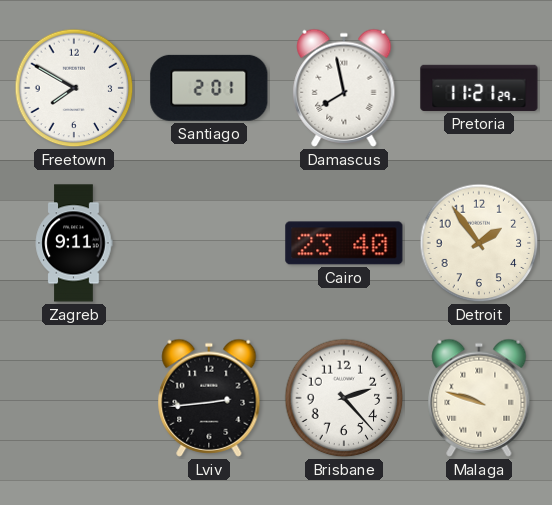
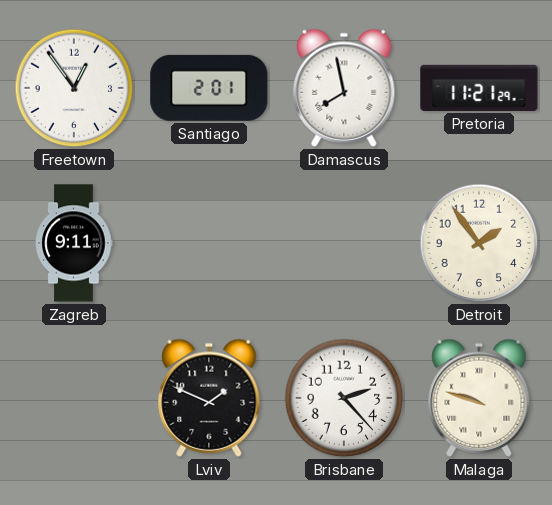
Freetown: 7:50 -> 12:54 (74, 88)
Cairo: 23:40 -> none (344, 243)
Lviv: 2:44 -> 1:49 (209, 398)
